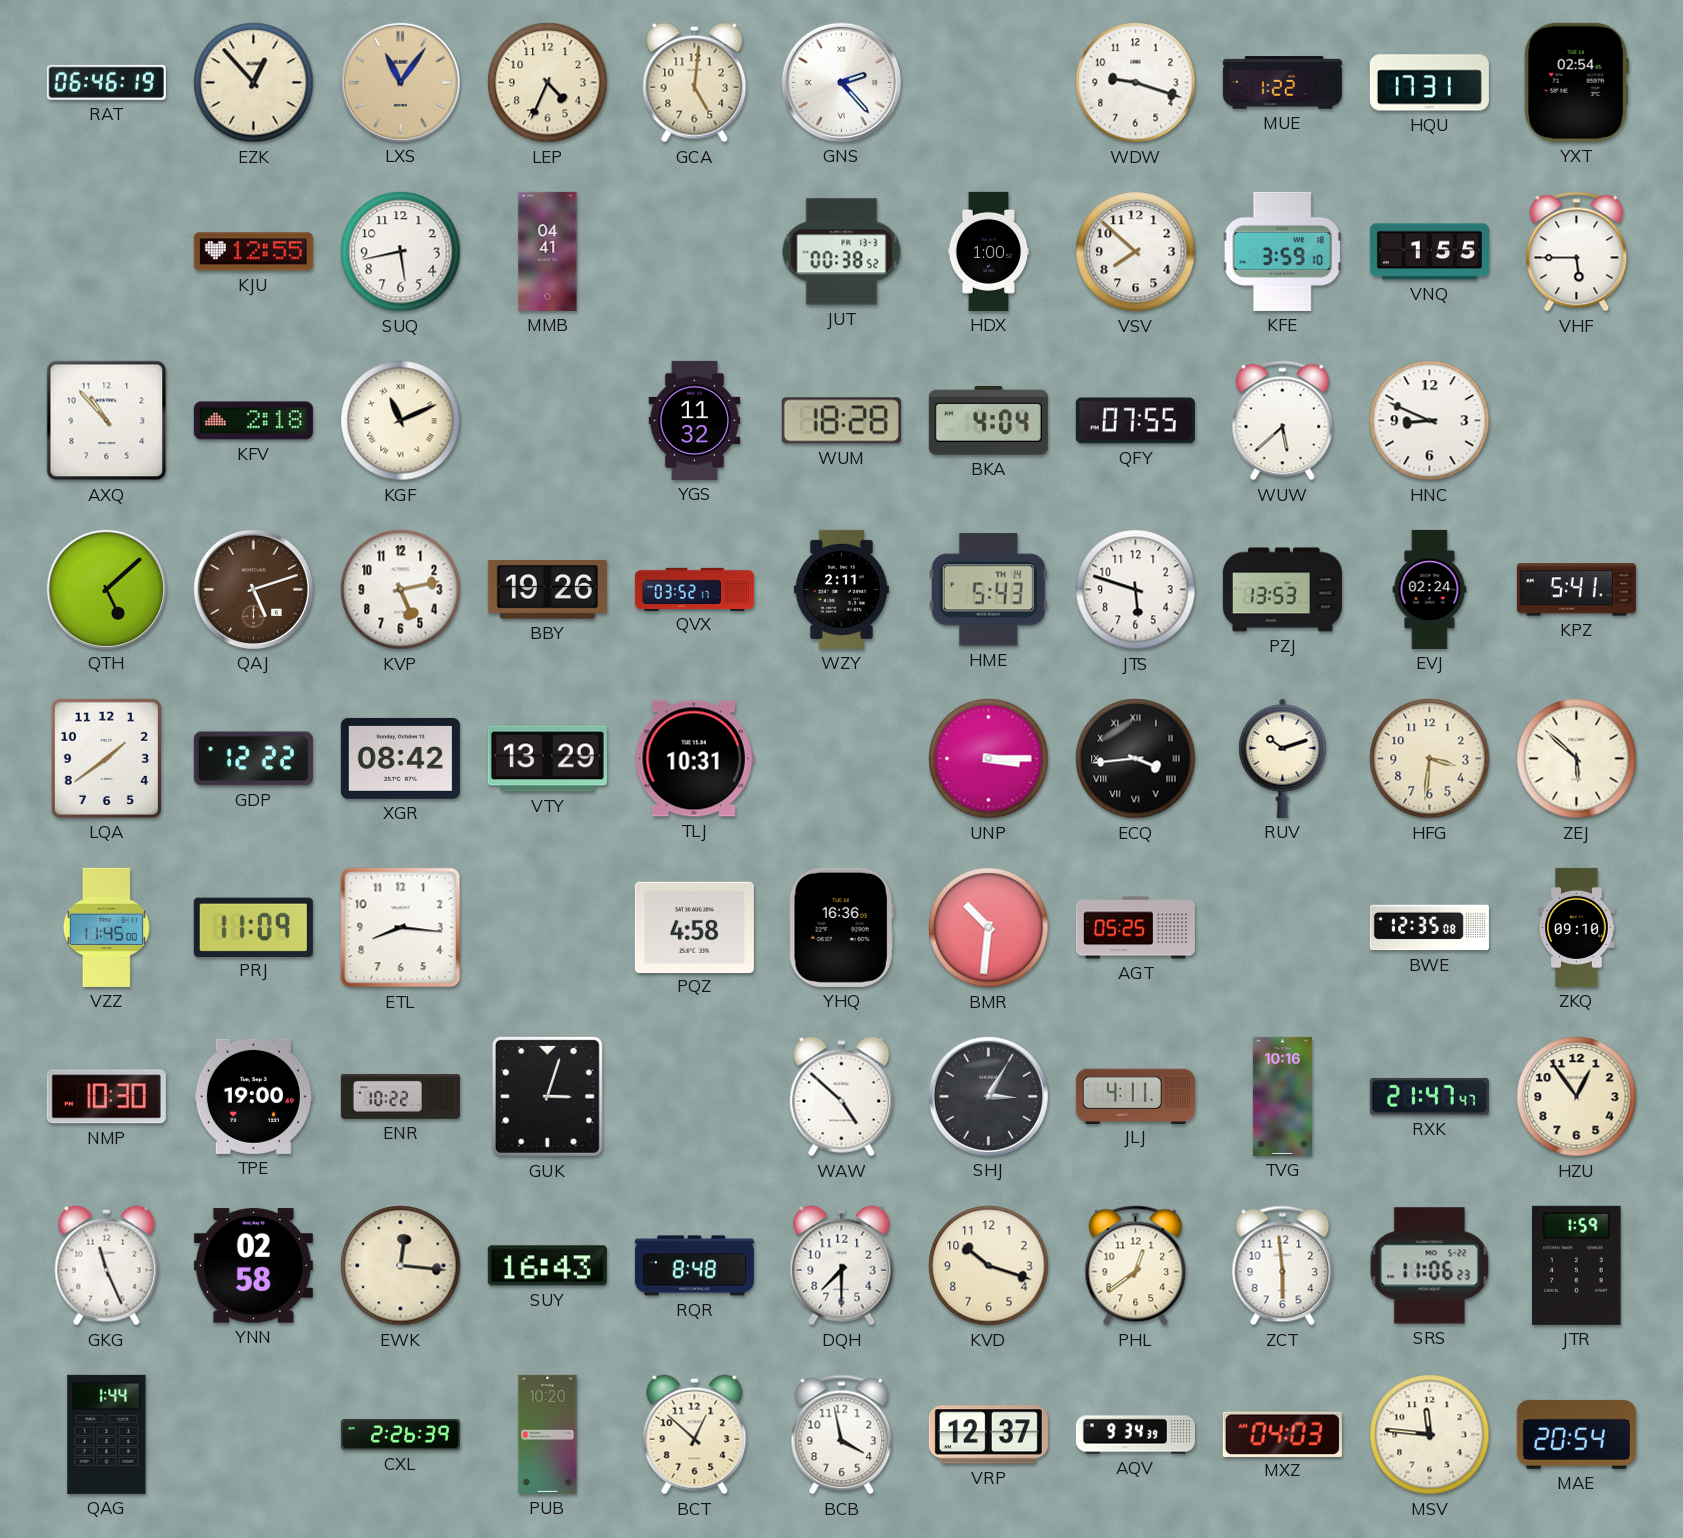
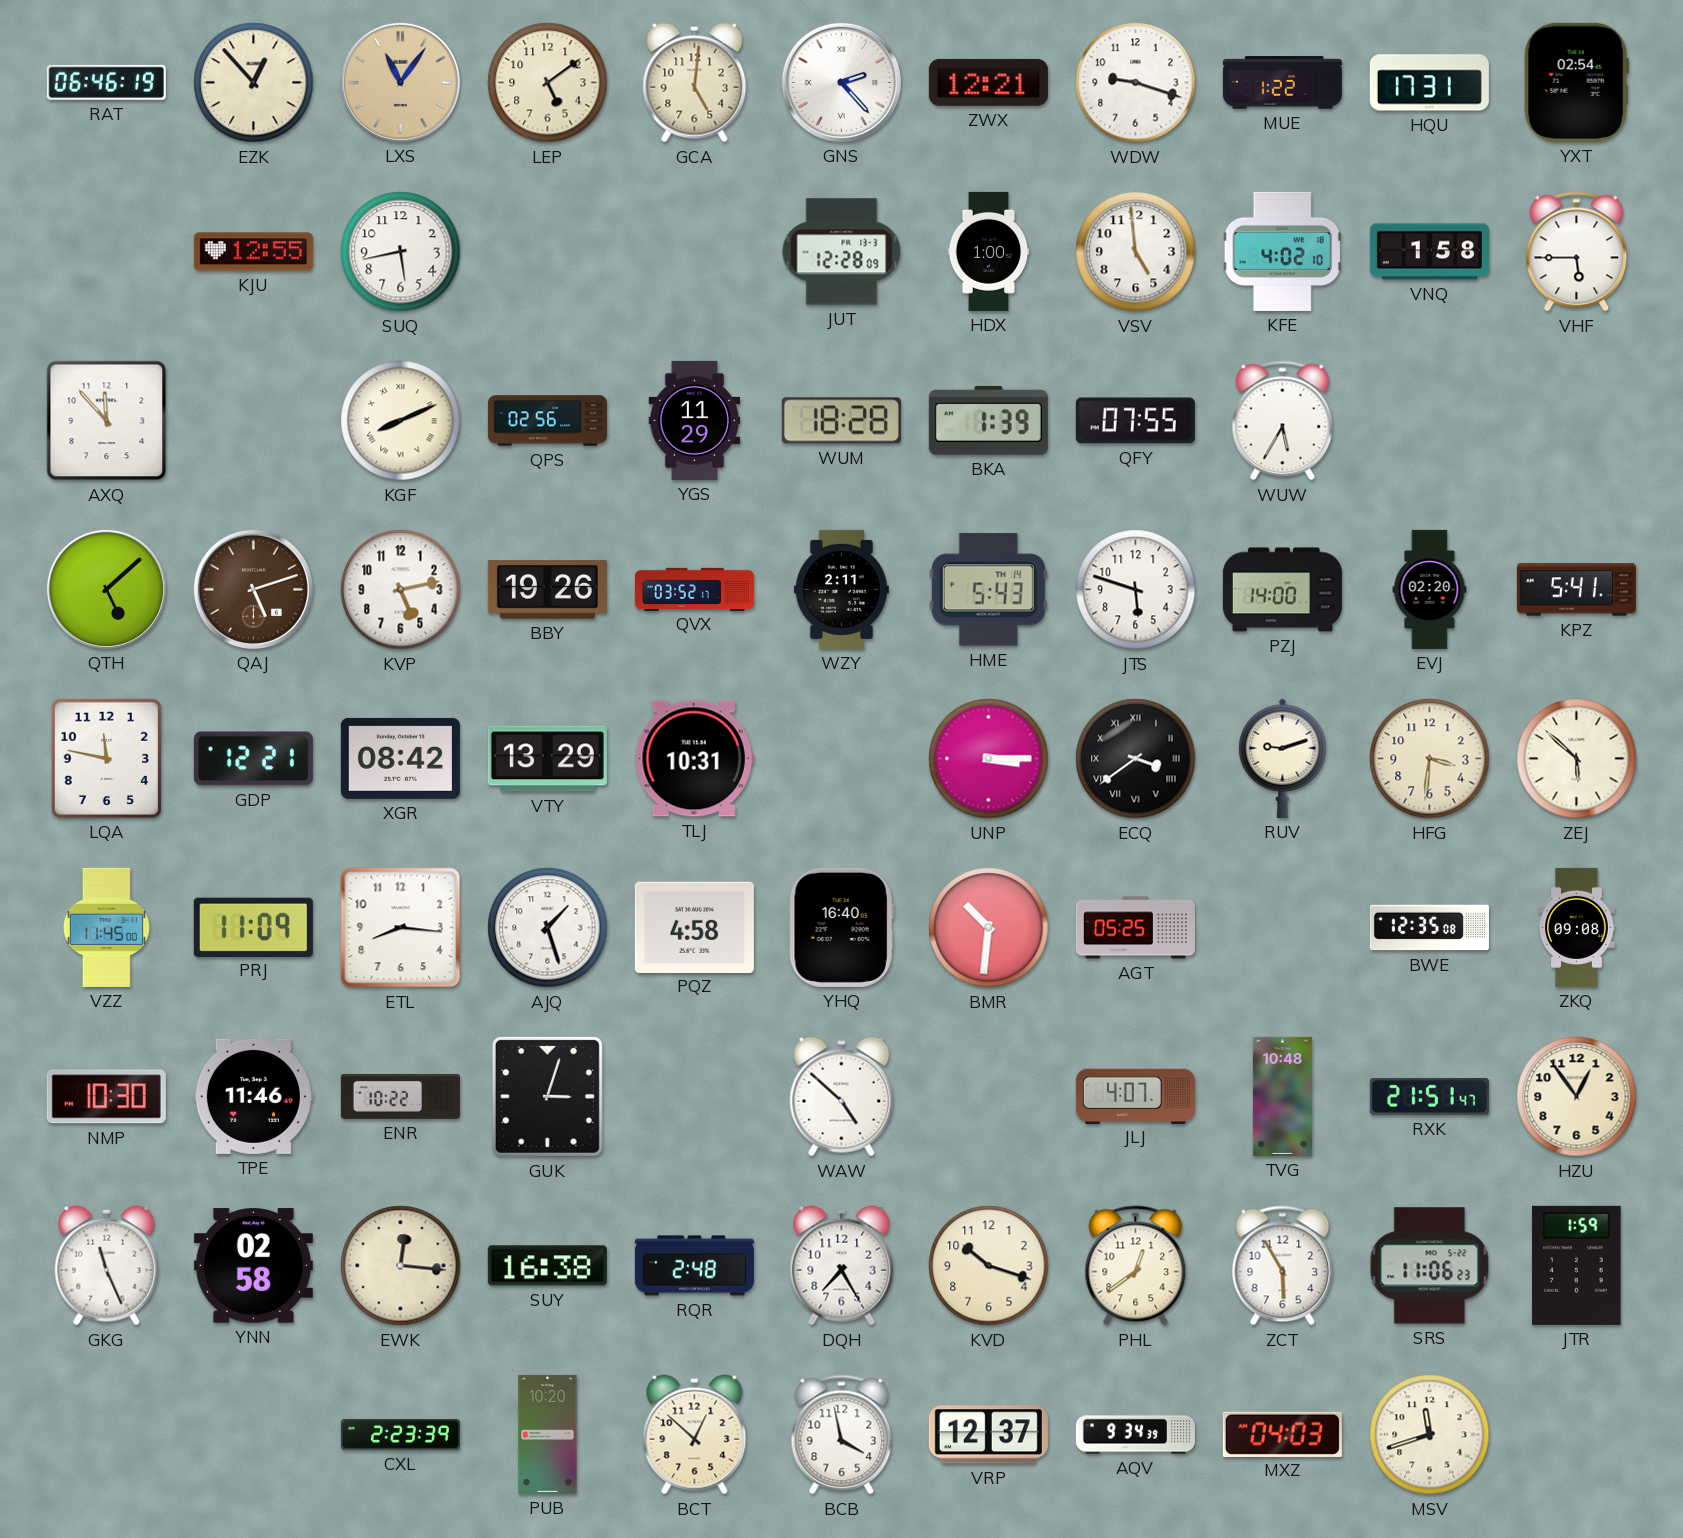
LEP: 4:34 -> 5:09 (548, 83)
ZWX: none -> 12:21 (988, 82)
MMB: 04:41 -> none (548, 251)
JUT: 00:38 -> 12:28 (842, 252)
VSV: 7:52 -> 4:59 (1136, 252)
KFE: 3:59 -> 4:02 (1282, 251)
VNQ: 1:55 -> 1:58 (1429, 252)
AXQ: 10:53 -> 11:53 (107, 421)
KFV: 2:18 -> none (253, 421)
KGF: 11:11 -> 8:11 (401, 421)
QPS: none -> 02:56 (547, 421)
YGS: 11:32 -> 11:29 (695, 420)
BKA: 4:04 -> 1:39 (988, 420)
WUW: 5:38 -> 5:35 (1283, 421)
HNC: 8:49 -> none (1430, 421)
PZJ: 13:53 -> 14:00 (1282, 590)
EVJ: 02:24 -> 02:20 (1430, 589)
LQA: 1:39 -> 11:47 (106, 758)
GDP: 12:22 -> 12:21 (253, 759)
ECQ: 3:44 -> 3:39 (1136, 759)
RUV: 10:12 -> 9:12 (1283, 758)
AJQ: none -> 1:27 (548, 928)
YHQ: 16:36 -> 16:40 (841, 927)
ZKQ: 09:10 -> 09:08 (1577, 927)
TPE: 19:00 -> 11:46 (253, 1096)
SHJ: 3:05 -> none (988, 1096)
JLJ: 4:11 -> 4:07 (1135, 1096)
TVG: 10:16 -> 10:48 (1282, 1096)
RXK: 21:47 -> 21:51 (1429, 1097)
SUY: 16:43 -> 16:38 (547, 1266)
RQR: 8:48 -> 2:48 (694, 1266)
DQH: 7:30 -> 7:25 (842, 1266)
ZCT: 5:59 -> 5:55 (1283, 1266)
QAG: 1:44 -> none (107, 1434)
CXL: 2:26 -> 2:23 (400, 1435)
MSV: 11:46 -> 11:42 (1430, 1435)
MAE: 20:54 -> none (1576, 1434)
